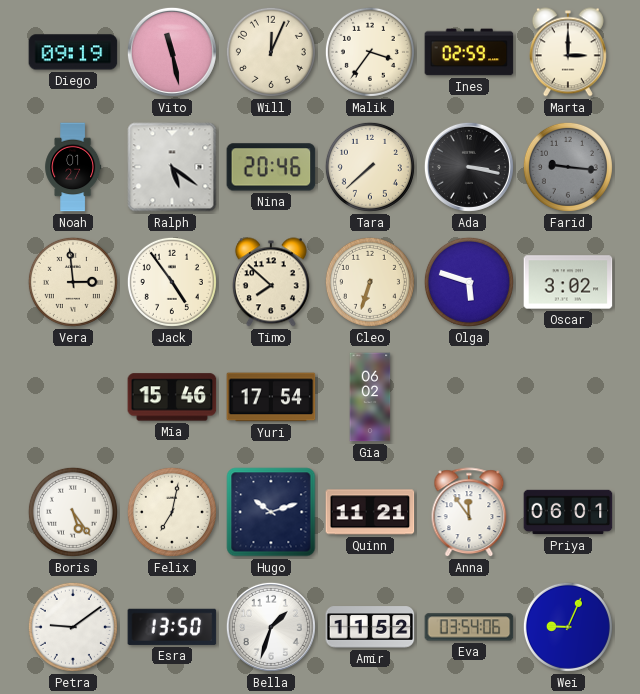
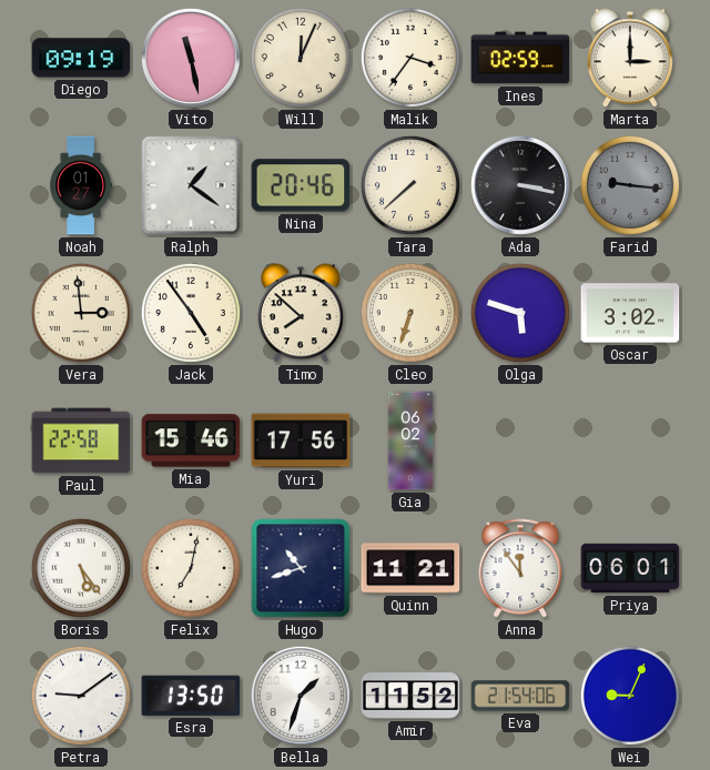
Ralph: 5:21 -> 1:21 (191, 185)
Paul: none -> 22:58 (81, 440)
Yuri: 17:54 -> 17:56 (301, 440)
Hugo: 10:12 -> 10:42 (301, 568)
Eva: 03:54 -> 21:54 (520, 696)
